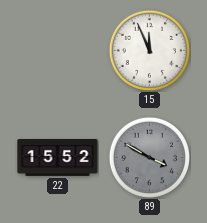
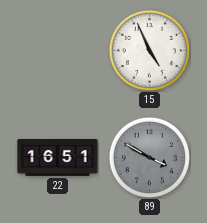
15: 11:56 -> 4:56 (149, 50)
22: 15:52 -> 16:51 (58, 157)
